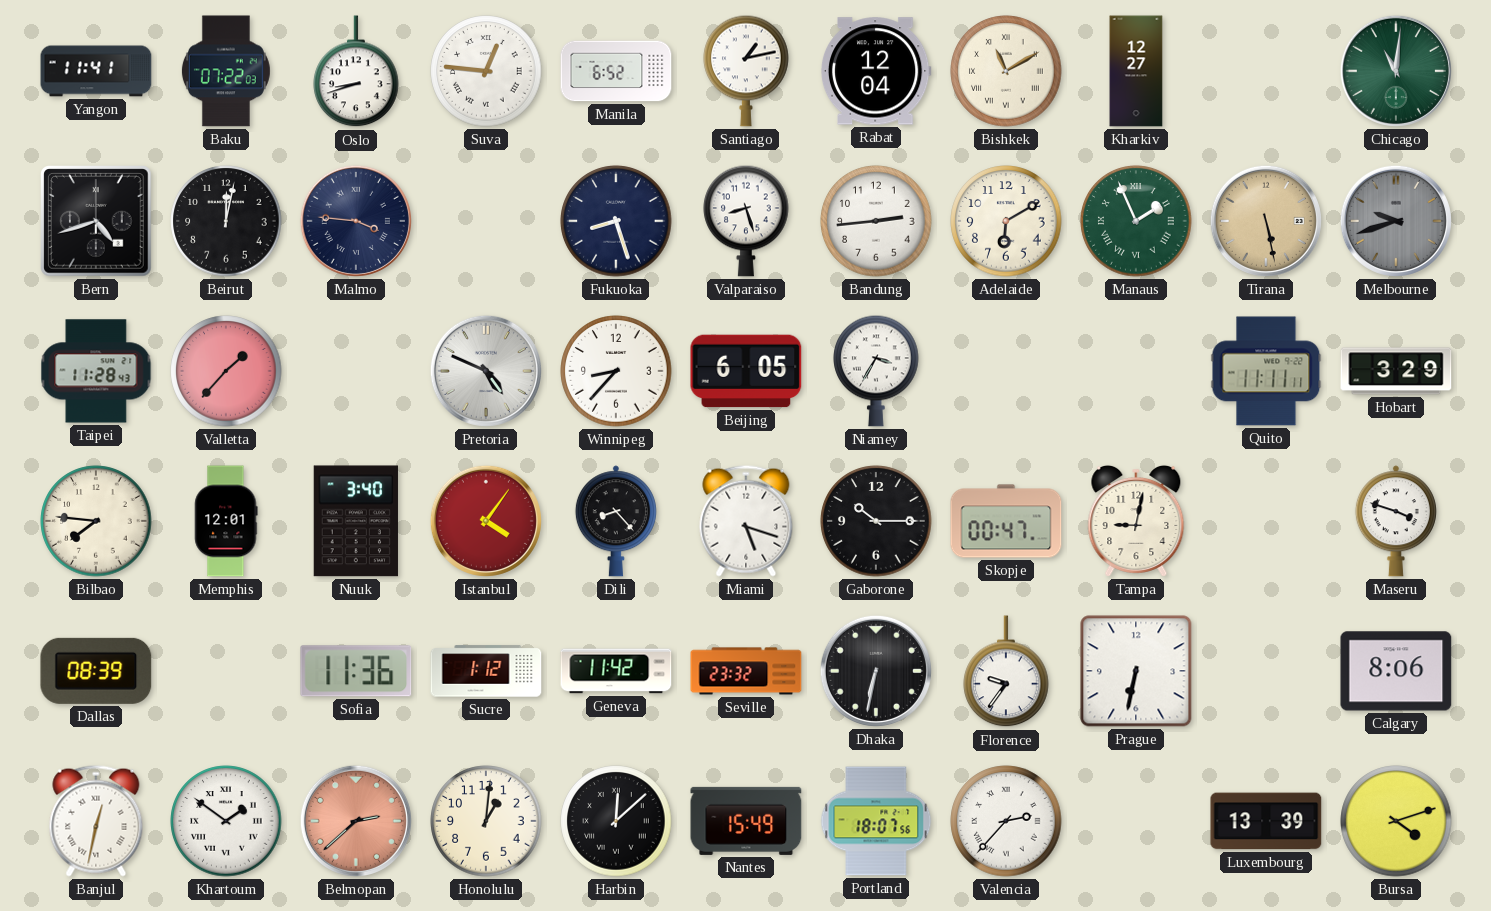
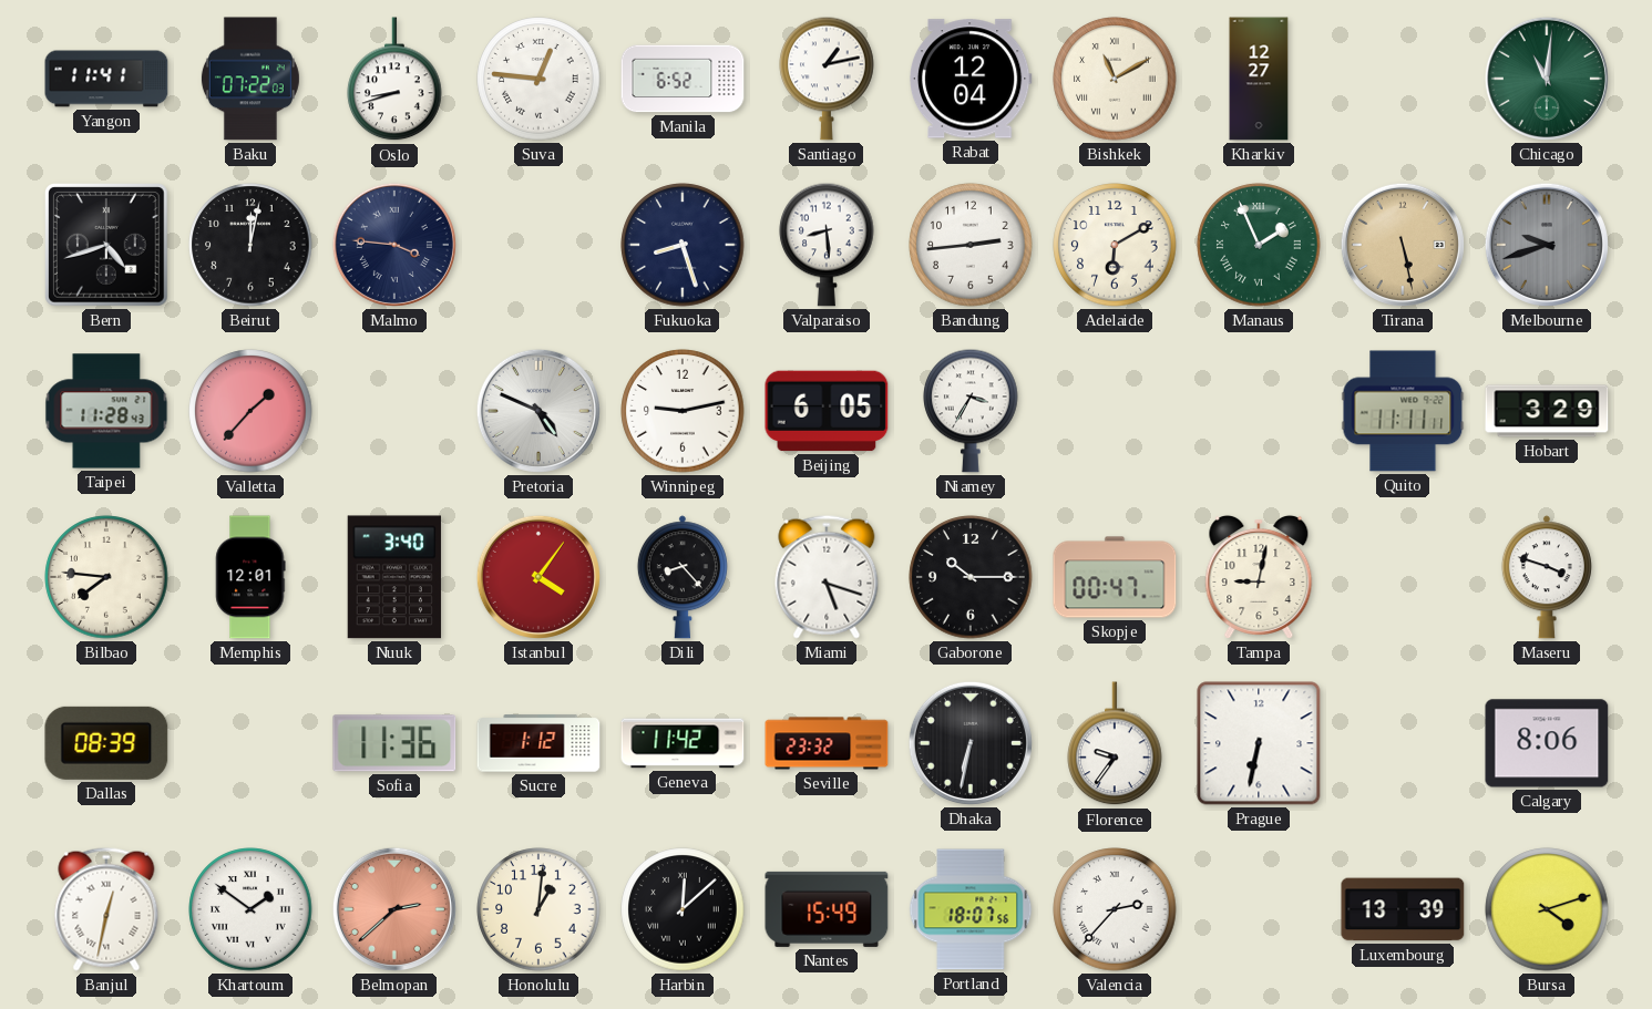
Valparaiso: 8:27 -> 8:29 (827, 245)
Winnipeg: 8:37 -> 9:13 (683, 411)
